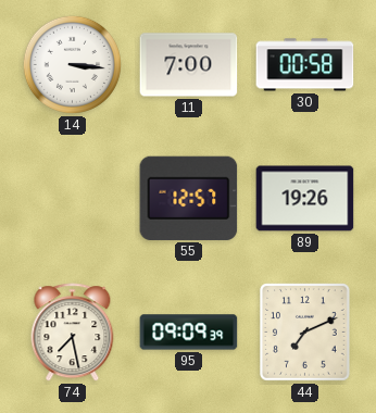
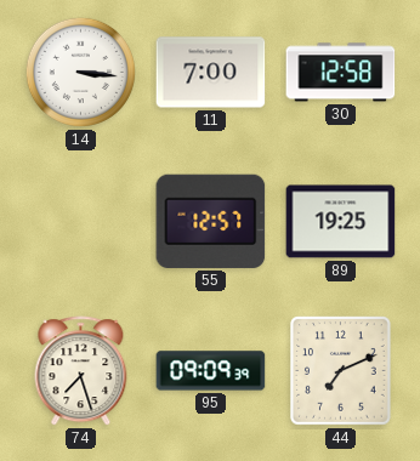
30: 00:58 -> 12:58 (341, 73)
89: 19:26 -> 19:25 (341, 222)
74: 7:28 -> 7:27 (81, 371)
